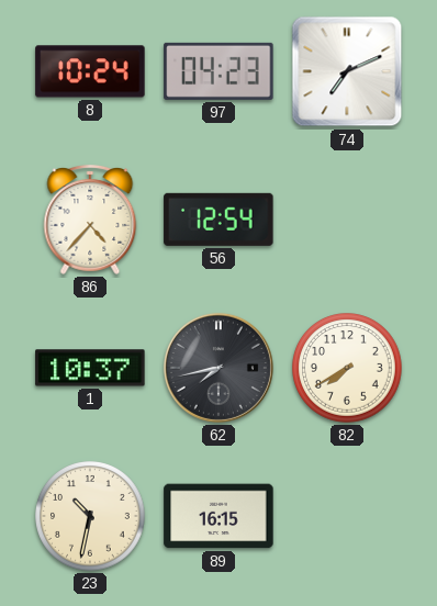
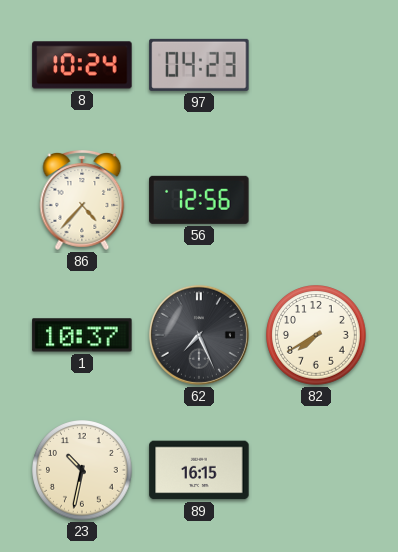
74: 7:11 -> none (347, 71)
56: 12:54 -> 12:56 (199, 200)
62: 7:43 -> 7:26 (199, 335)
